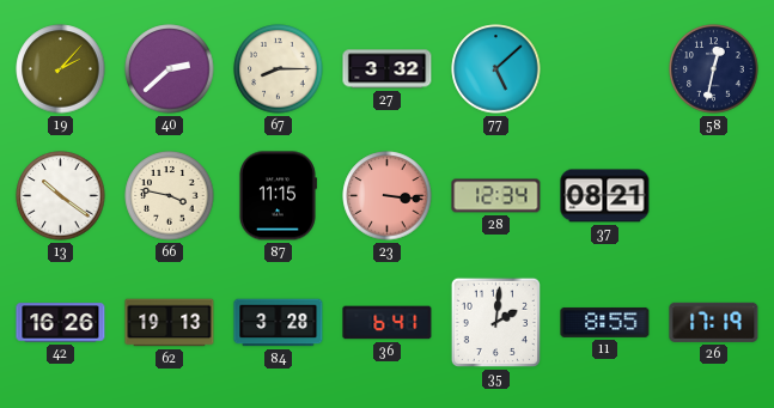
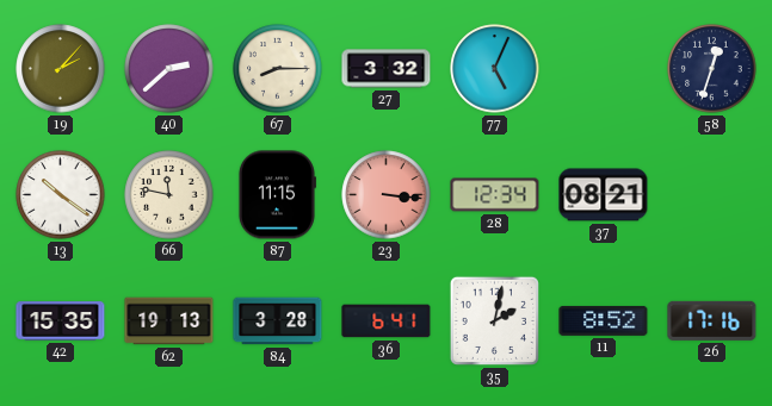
77: 5:08 -> 5:04 (495, 69)
58: 12:32 -> 12:33 (712, 69)
66: 3:47 -> 11:47 (169, 195)
42: 16:26 -> 15:35 (61, 321)
35: 2:01 -> 2:02 (494, 320)
11: 8:55 -> 8:52 (604, 320)
26: 17:19 -> 17:16 (712, 320)
